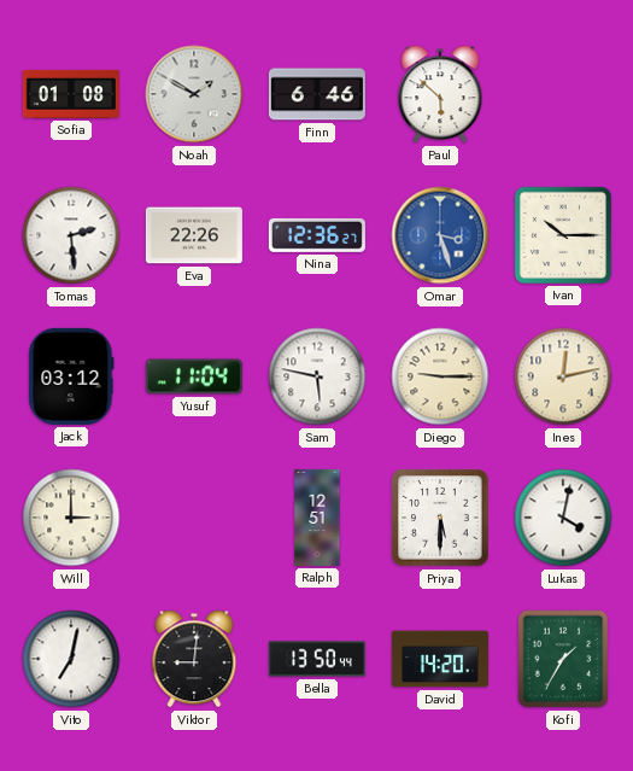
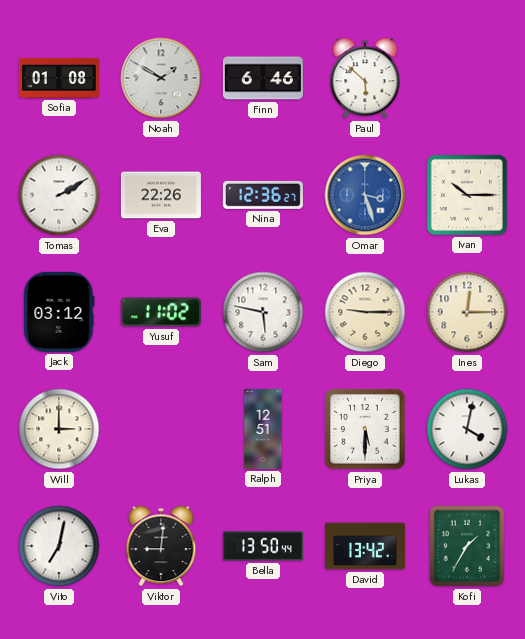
Tomas: 2:29 -> 2:10 (59, 195)
Yusuf: 11:04 -> 11:02 (161, 312)
Ines: 12:13 -> 12:15 (467, 312)
David: 14:20 -> 13:42 (365, 546)
